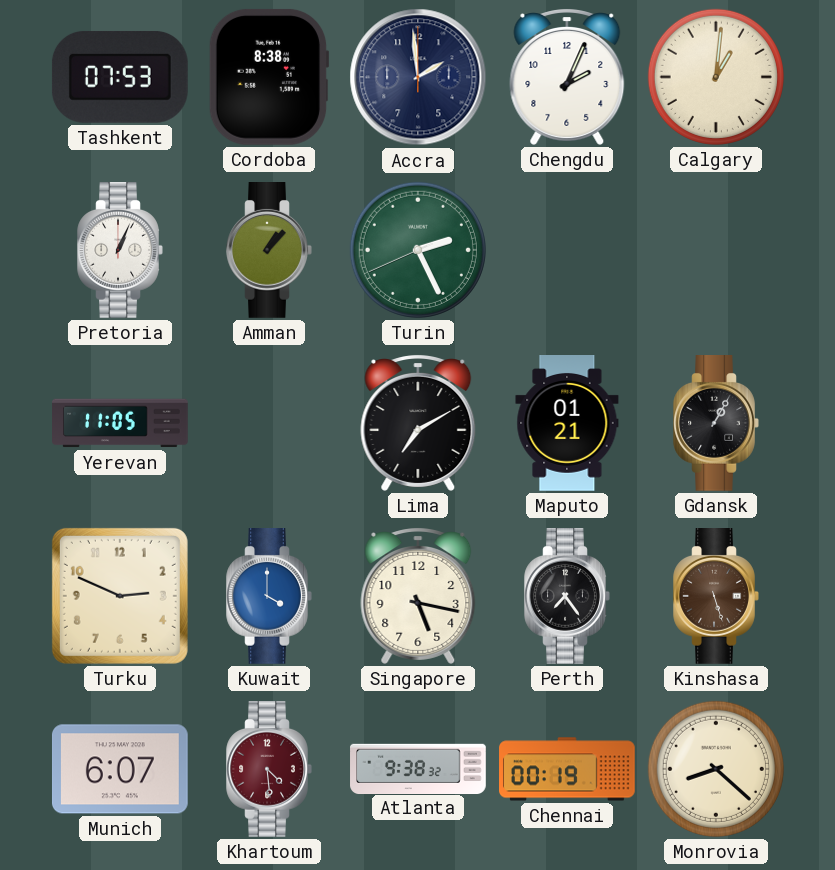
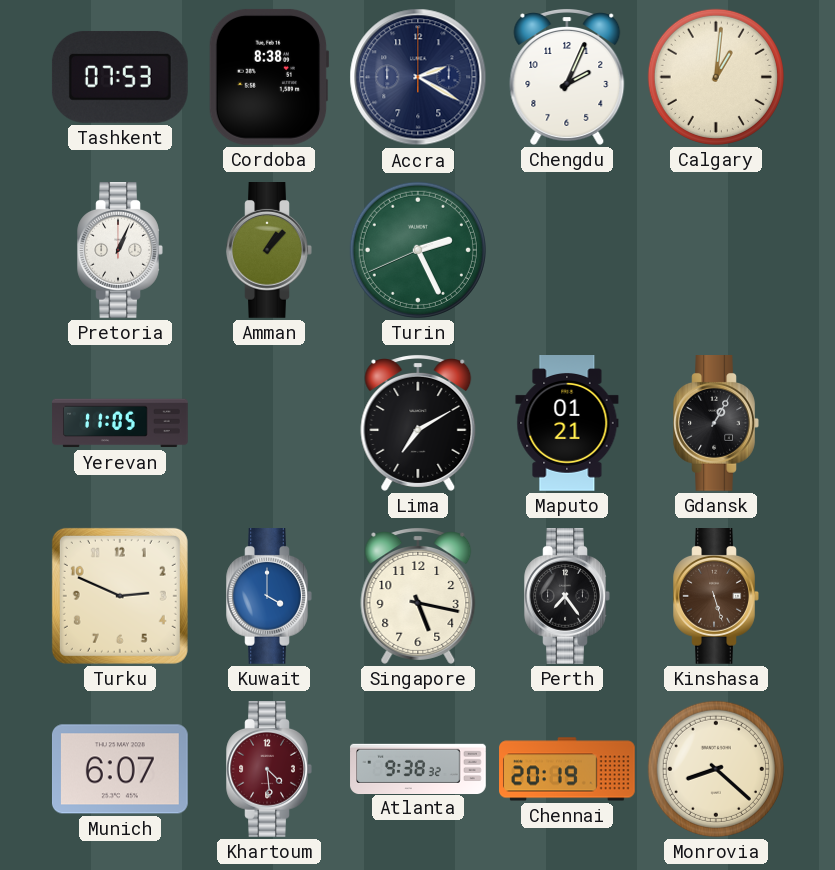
Accra: 1:59 -> 2:20 (418, 77)
Chennai: 00:19 -> 20:19 (567, 769)
